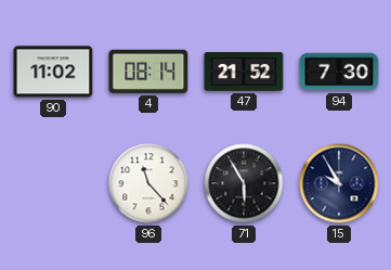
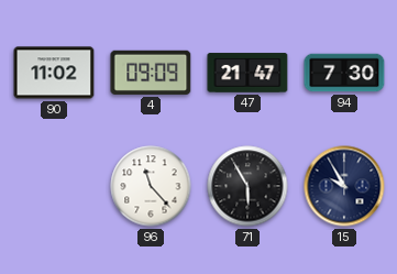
4: 08:14 -> 09:09 (151, 73)
47: 21:52 -> 21:47 (247, 73)
